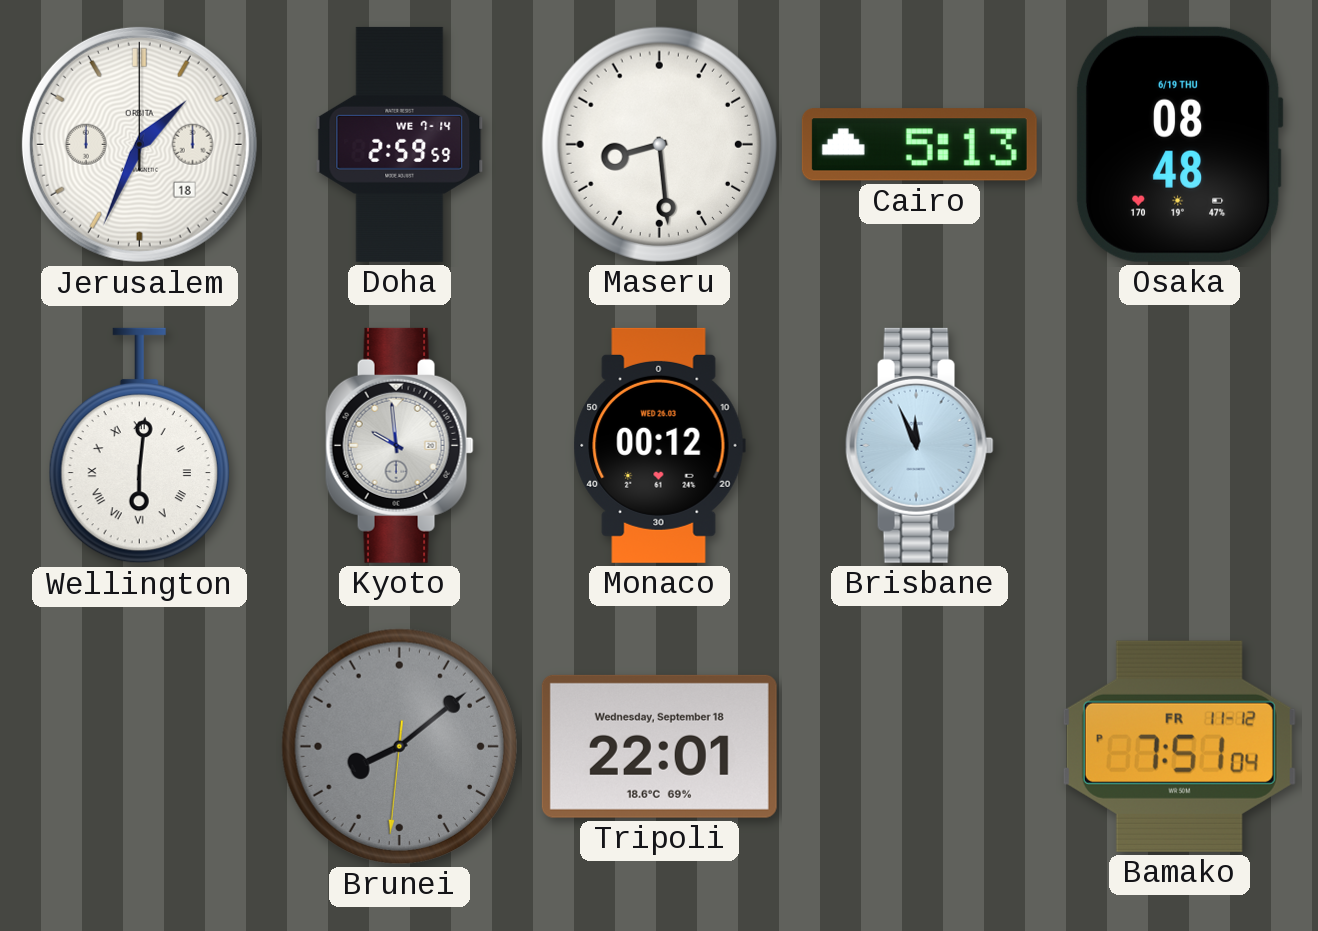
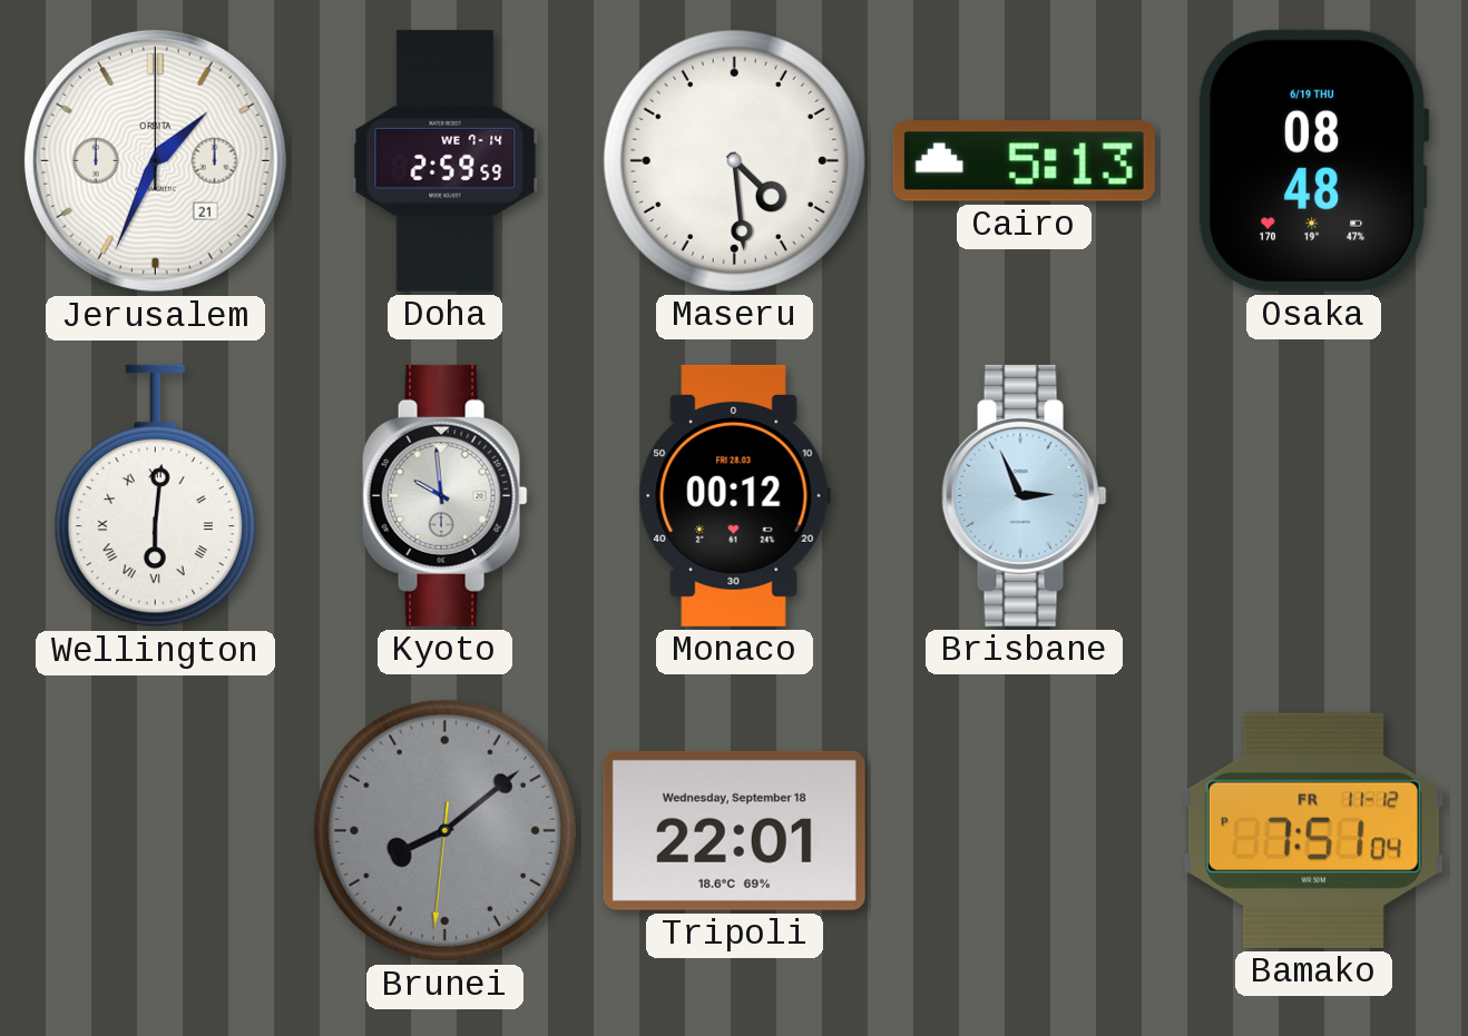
Jerusalem date: 18 -> 21 (155, 160)
Maseru: 8:29 -> 4:29 (734, 160)
Monaco date: WED 26.03 -> FRI 28.03 (734, 495)
Brisbane: 11:56 -> 2:56 (1024, 495)
